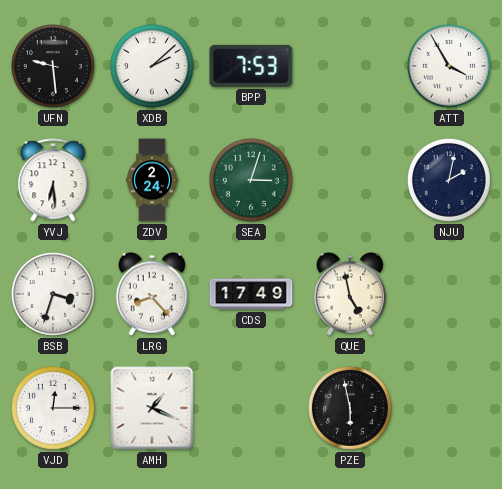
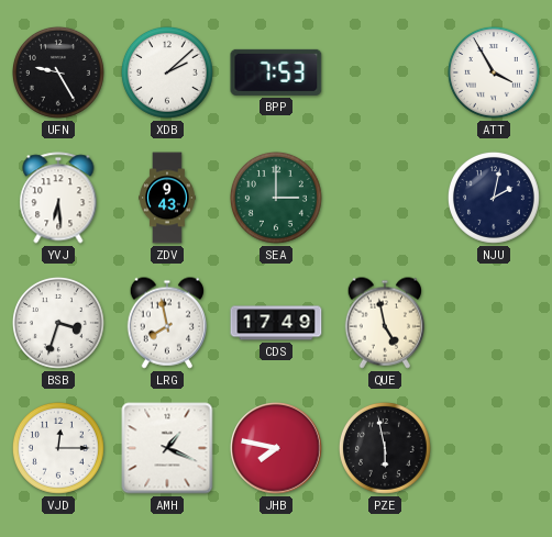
UFN: 9:29 -> 9:25 (58, 72)
ZDV: 2:24 -> 9:43 (167, 198)
SEA: 3:03 -> 3:00 (276, 198)
LRG: 8:23 -> 7:58 (166, 323)
JHB: none -> 7:47 (276, 448)
